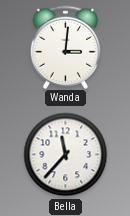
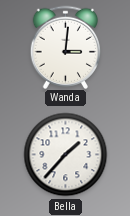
Bella: 11:37 -> 1:37 (66, 155)
